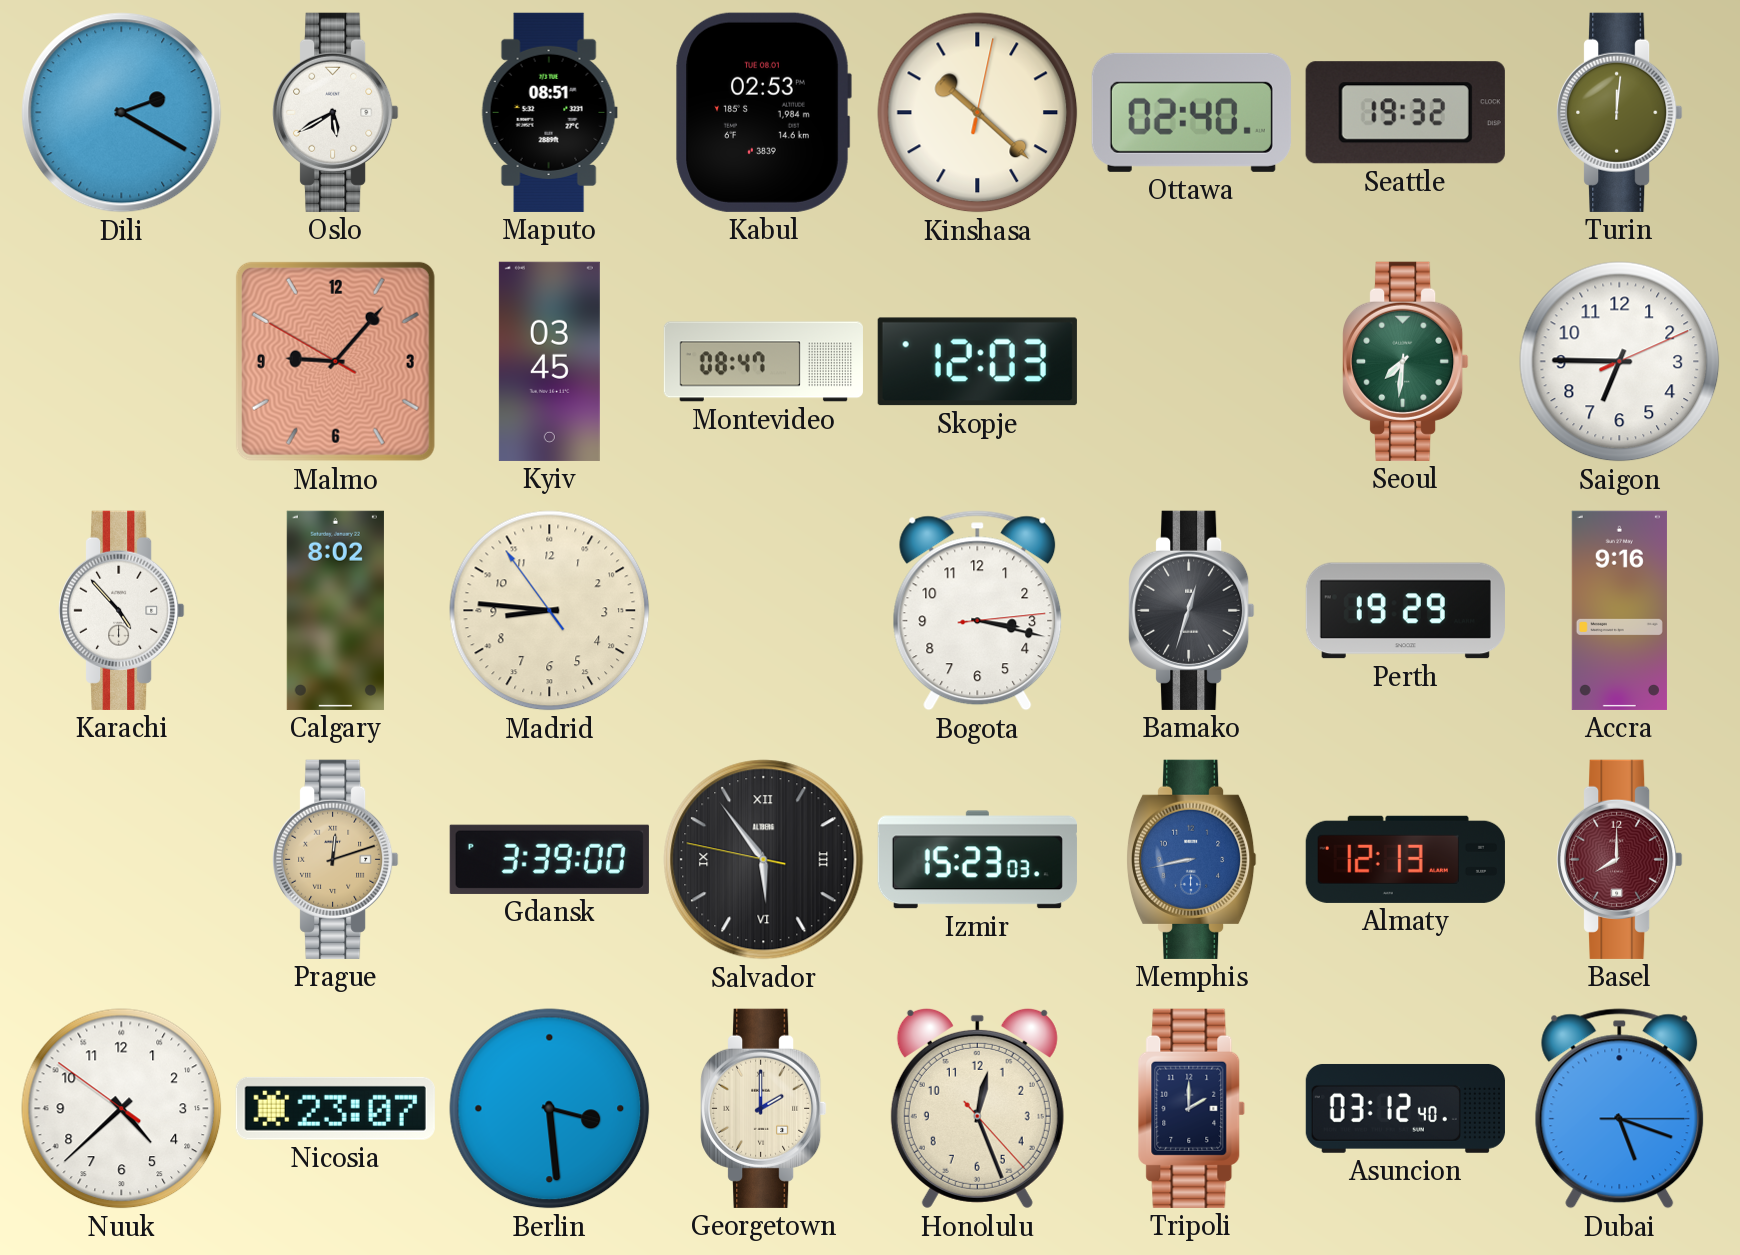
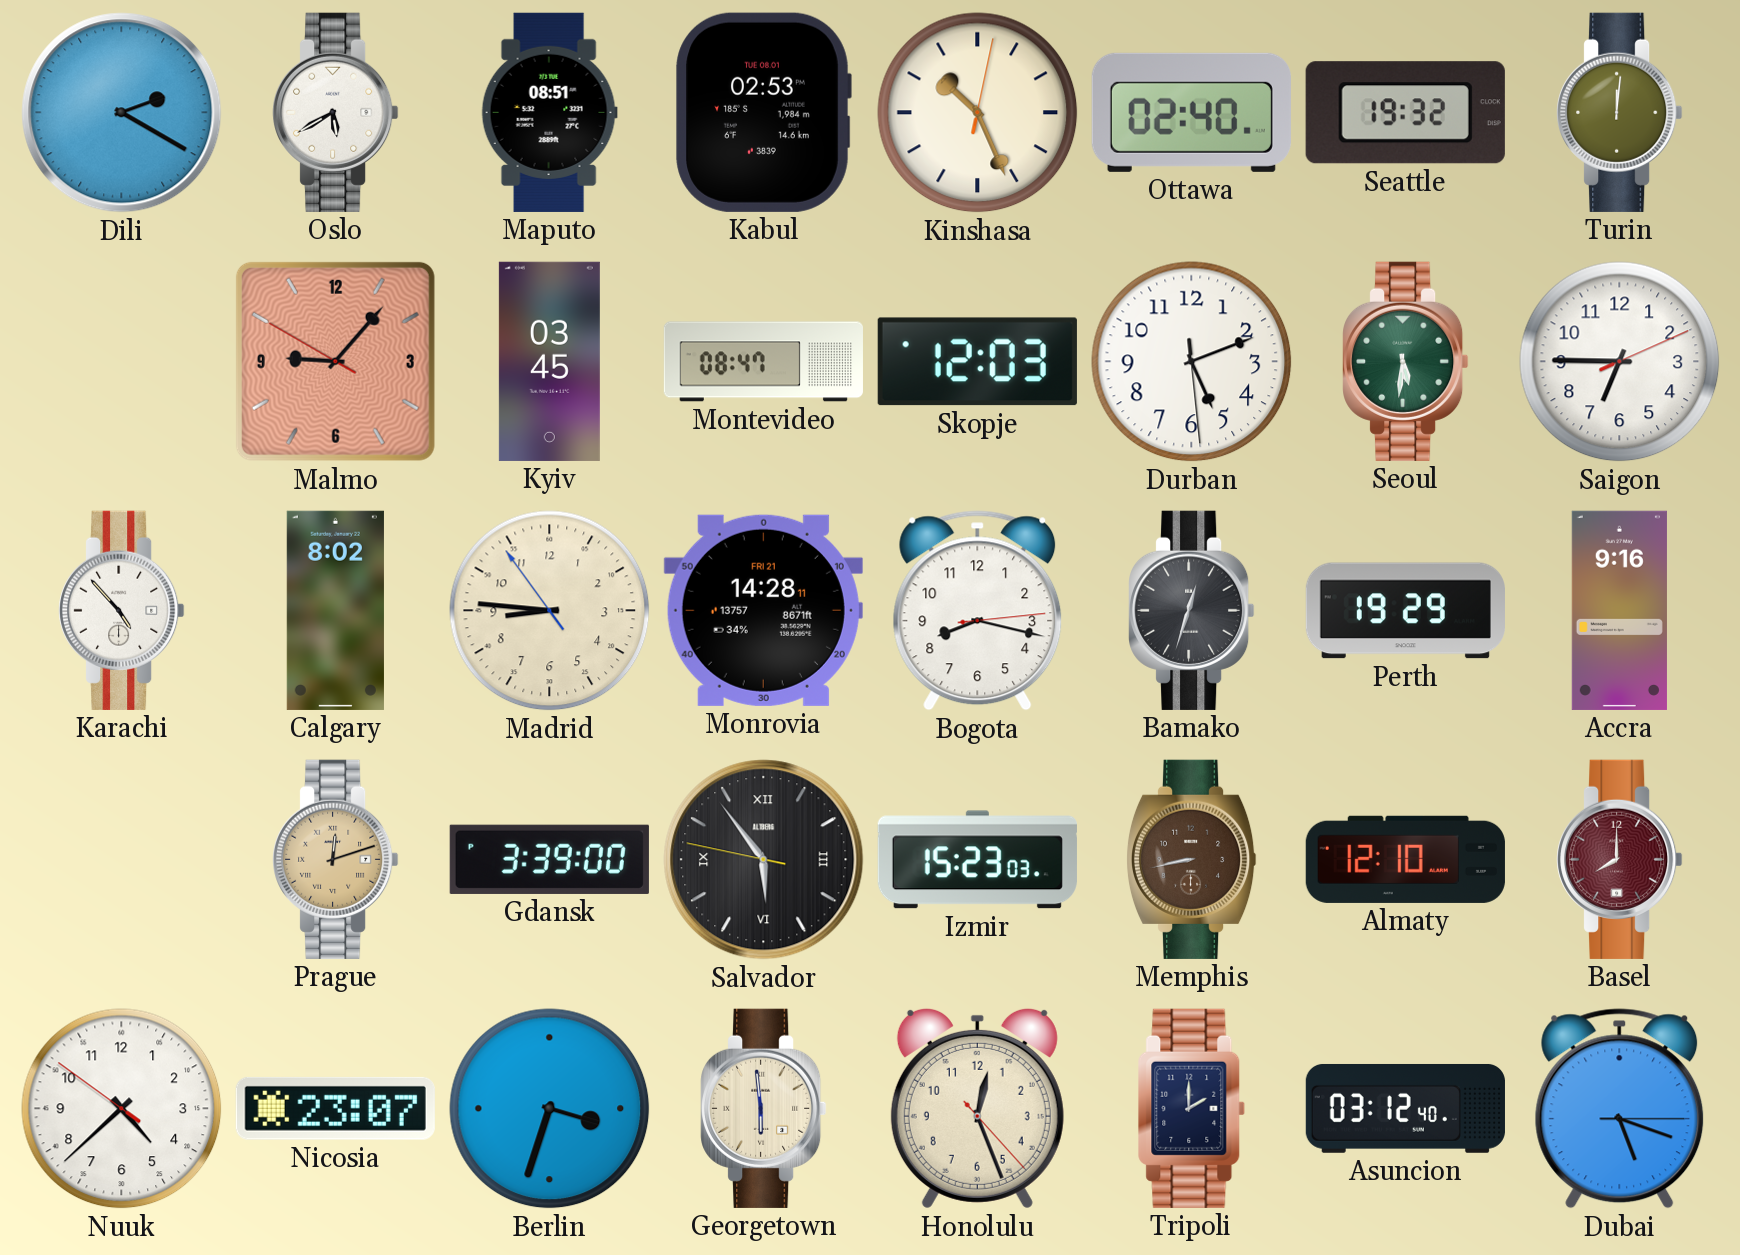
Kinshasa: 10:22 -> 10:26 (978, 113)
Durban: none -> 5:11 (1192, 362)
Seoul: 7:31 -> 5:31 (1406, 361)
Monrovia: none -> 14:28 (763, 610)
Bogota: 3:17 -> 8:17 (978, 611)
Memphis dial: blue -> brown (1191, 859)
Almaty: 12:13 -> 12:10 (1405, 859)
Berlin: 3:29 -> 3:33 (550, 1109)
Georgetown: 2:00 -> 5:59 (764, 1108)
